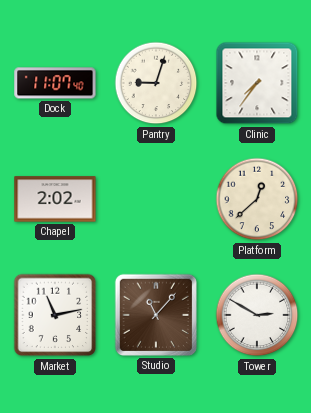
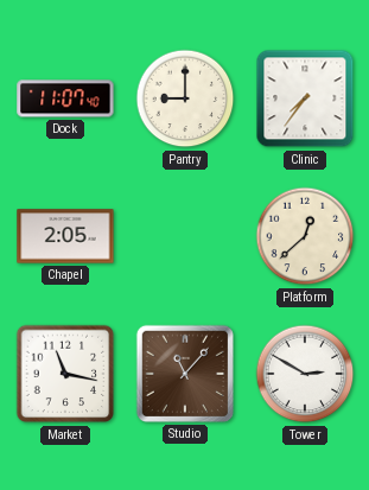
Pantry: 9:03 -> 9:00 (185, 98)
Chapel: 2:02 -> 2:05 (65, 236)
Market: 11:13 -> 11:17 (65, 374)
